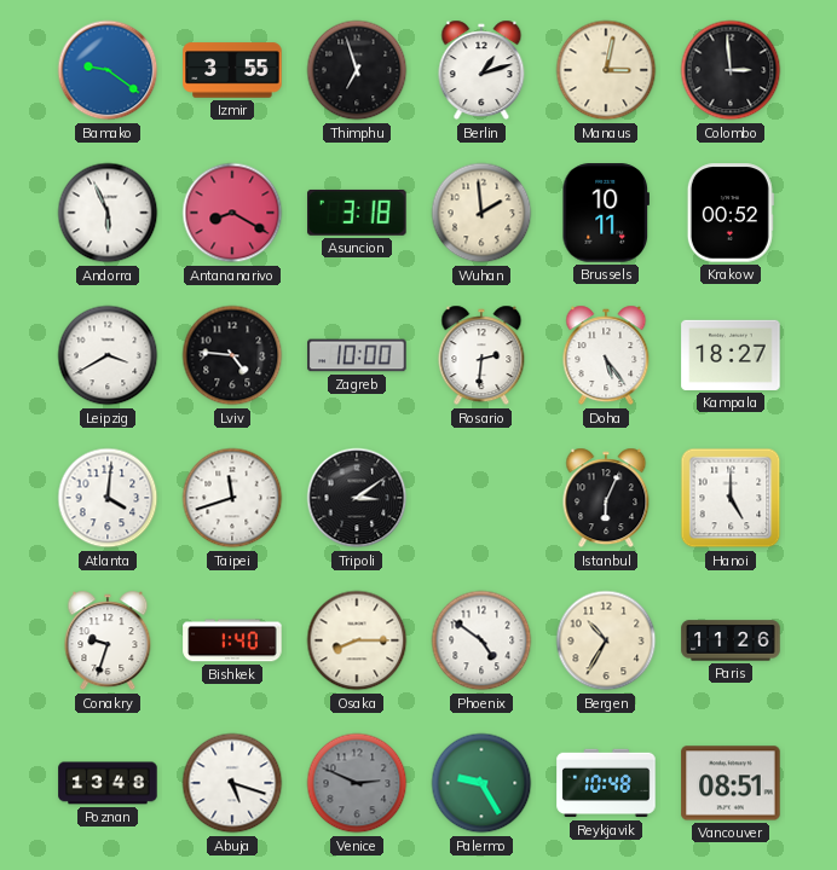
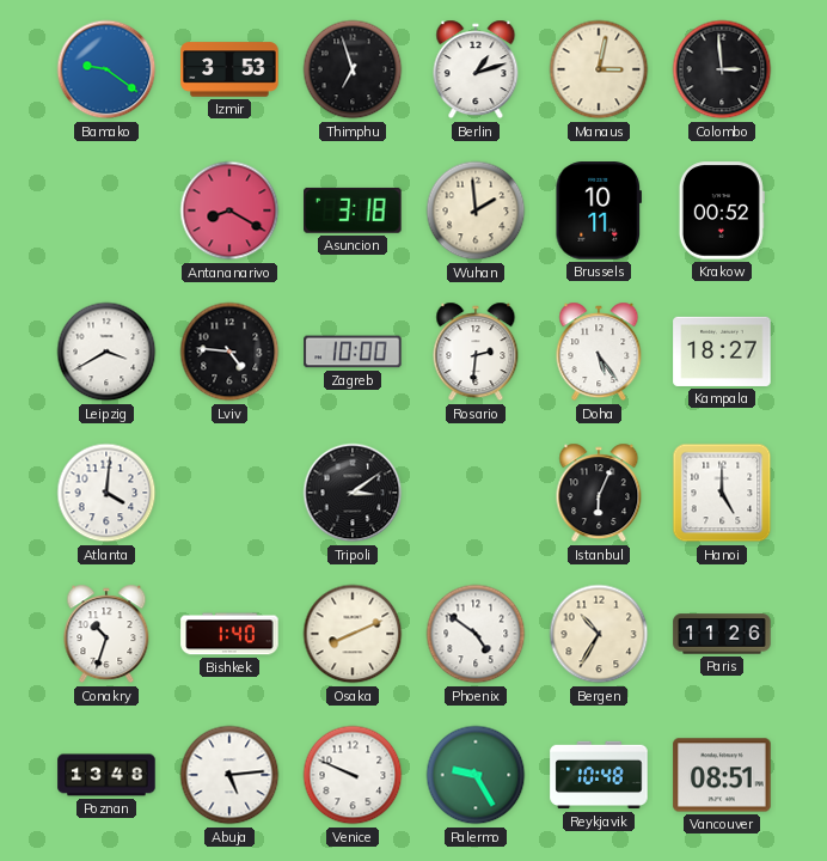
Izmir: 3:55 -> 3:53 (229, 69)
Andorra: 5:56 -> none (108, 213)
Taipei: 11:42 -> none (232, 498)
Conakry: 9:33 -> 10:33 (106, 634)
Osaka: 8:15 -> 8:11 (353, 634)
Abuja: 5:18 -> 5:14 (229, 775)
Venice: 2:49 -> 9:49 (353, 775)
Venice dial: grey -> white (353, 775)
